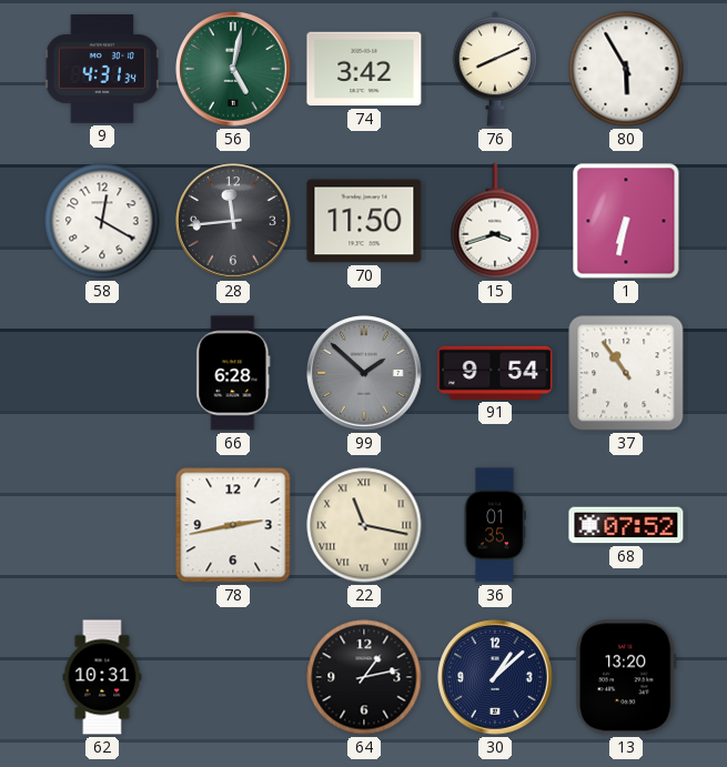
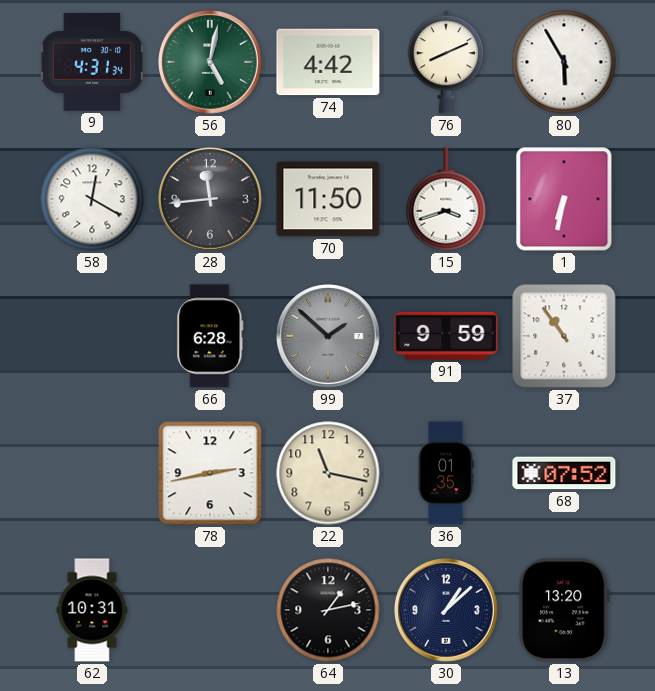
74: 3:42 -> 4:42 (328, 62)
91: 9:54 -> 9:59 (446, 336)
22 numerals: Roman -> Arabic (328, 473)
